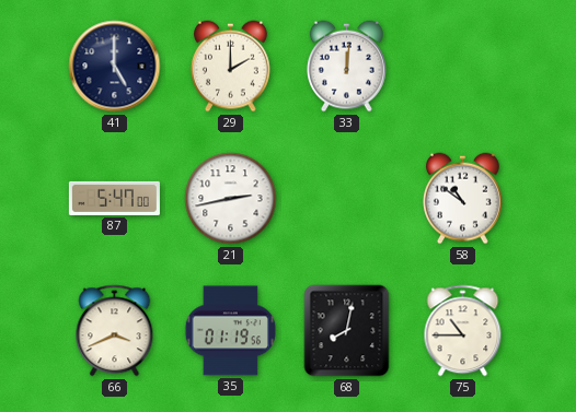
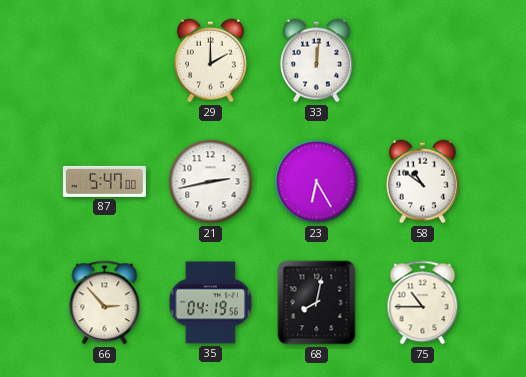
41: 5:00 -> none (115, 67)
23: none -> 6:25 (317, 182)
66: 3:41 -> 2:53 (105, 303)
35: 01:19 -> 04:19 (210, 303)
